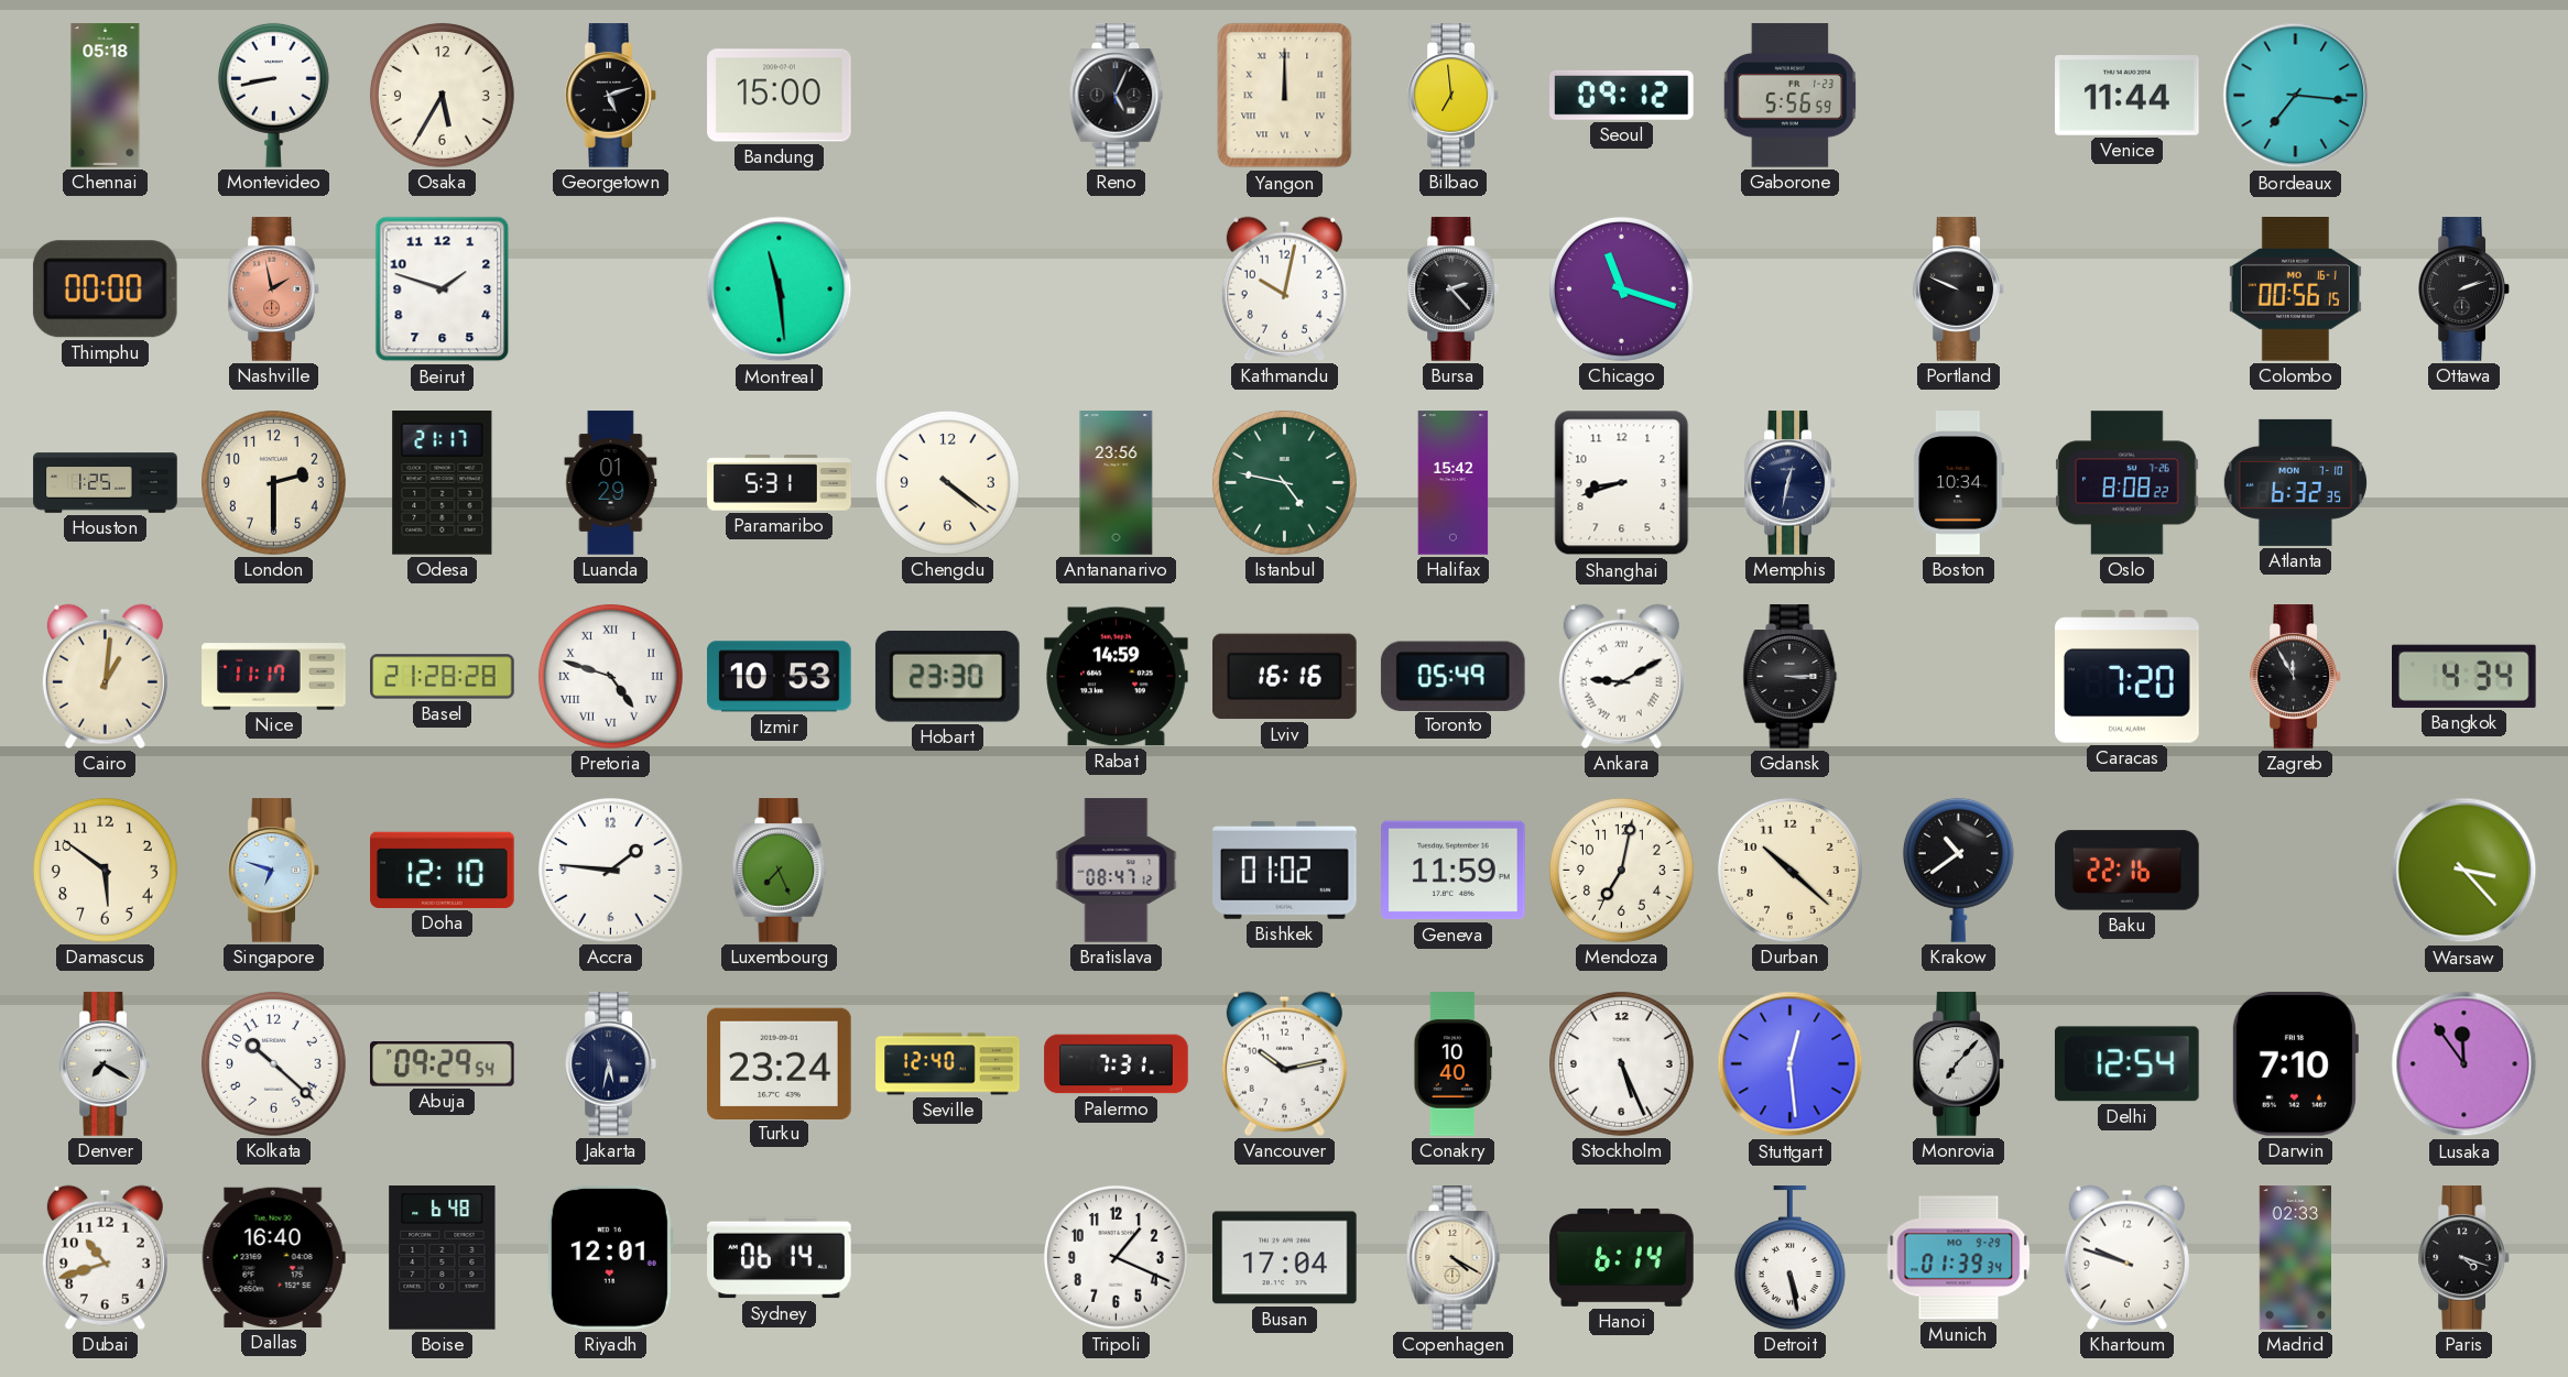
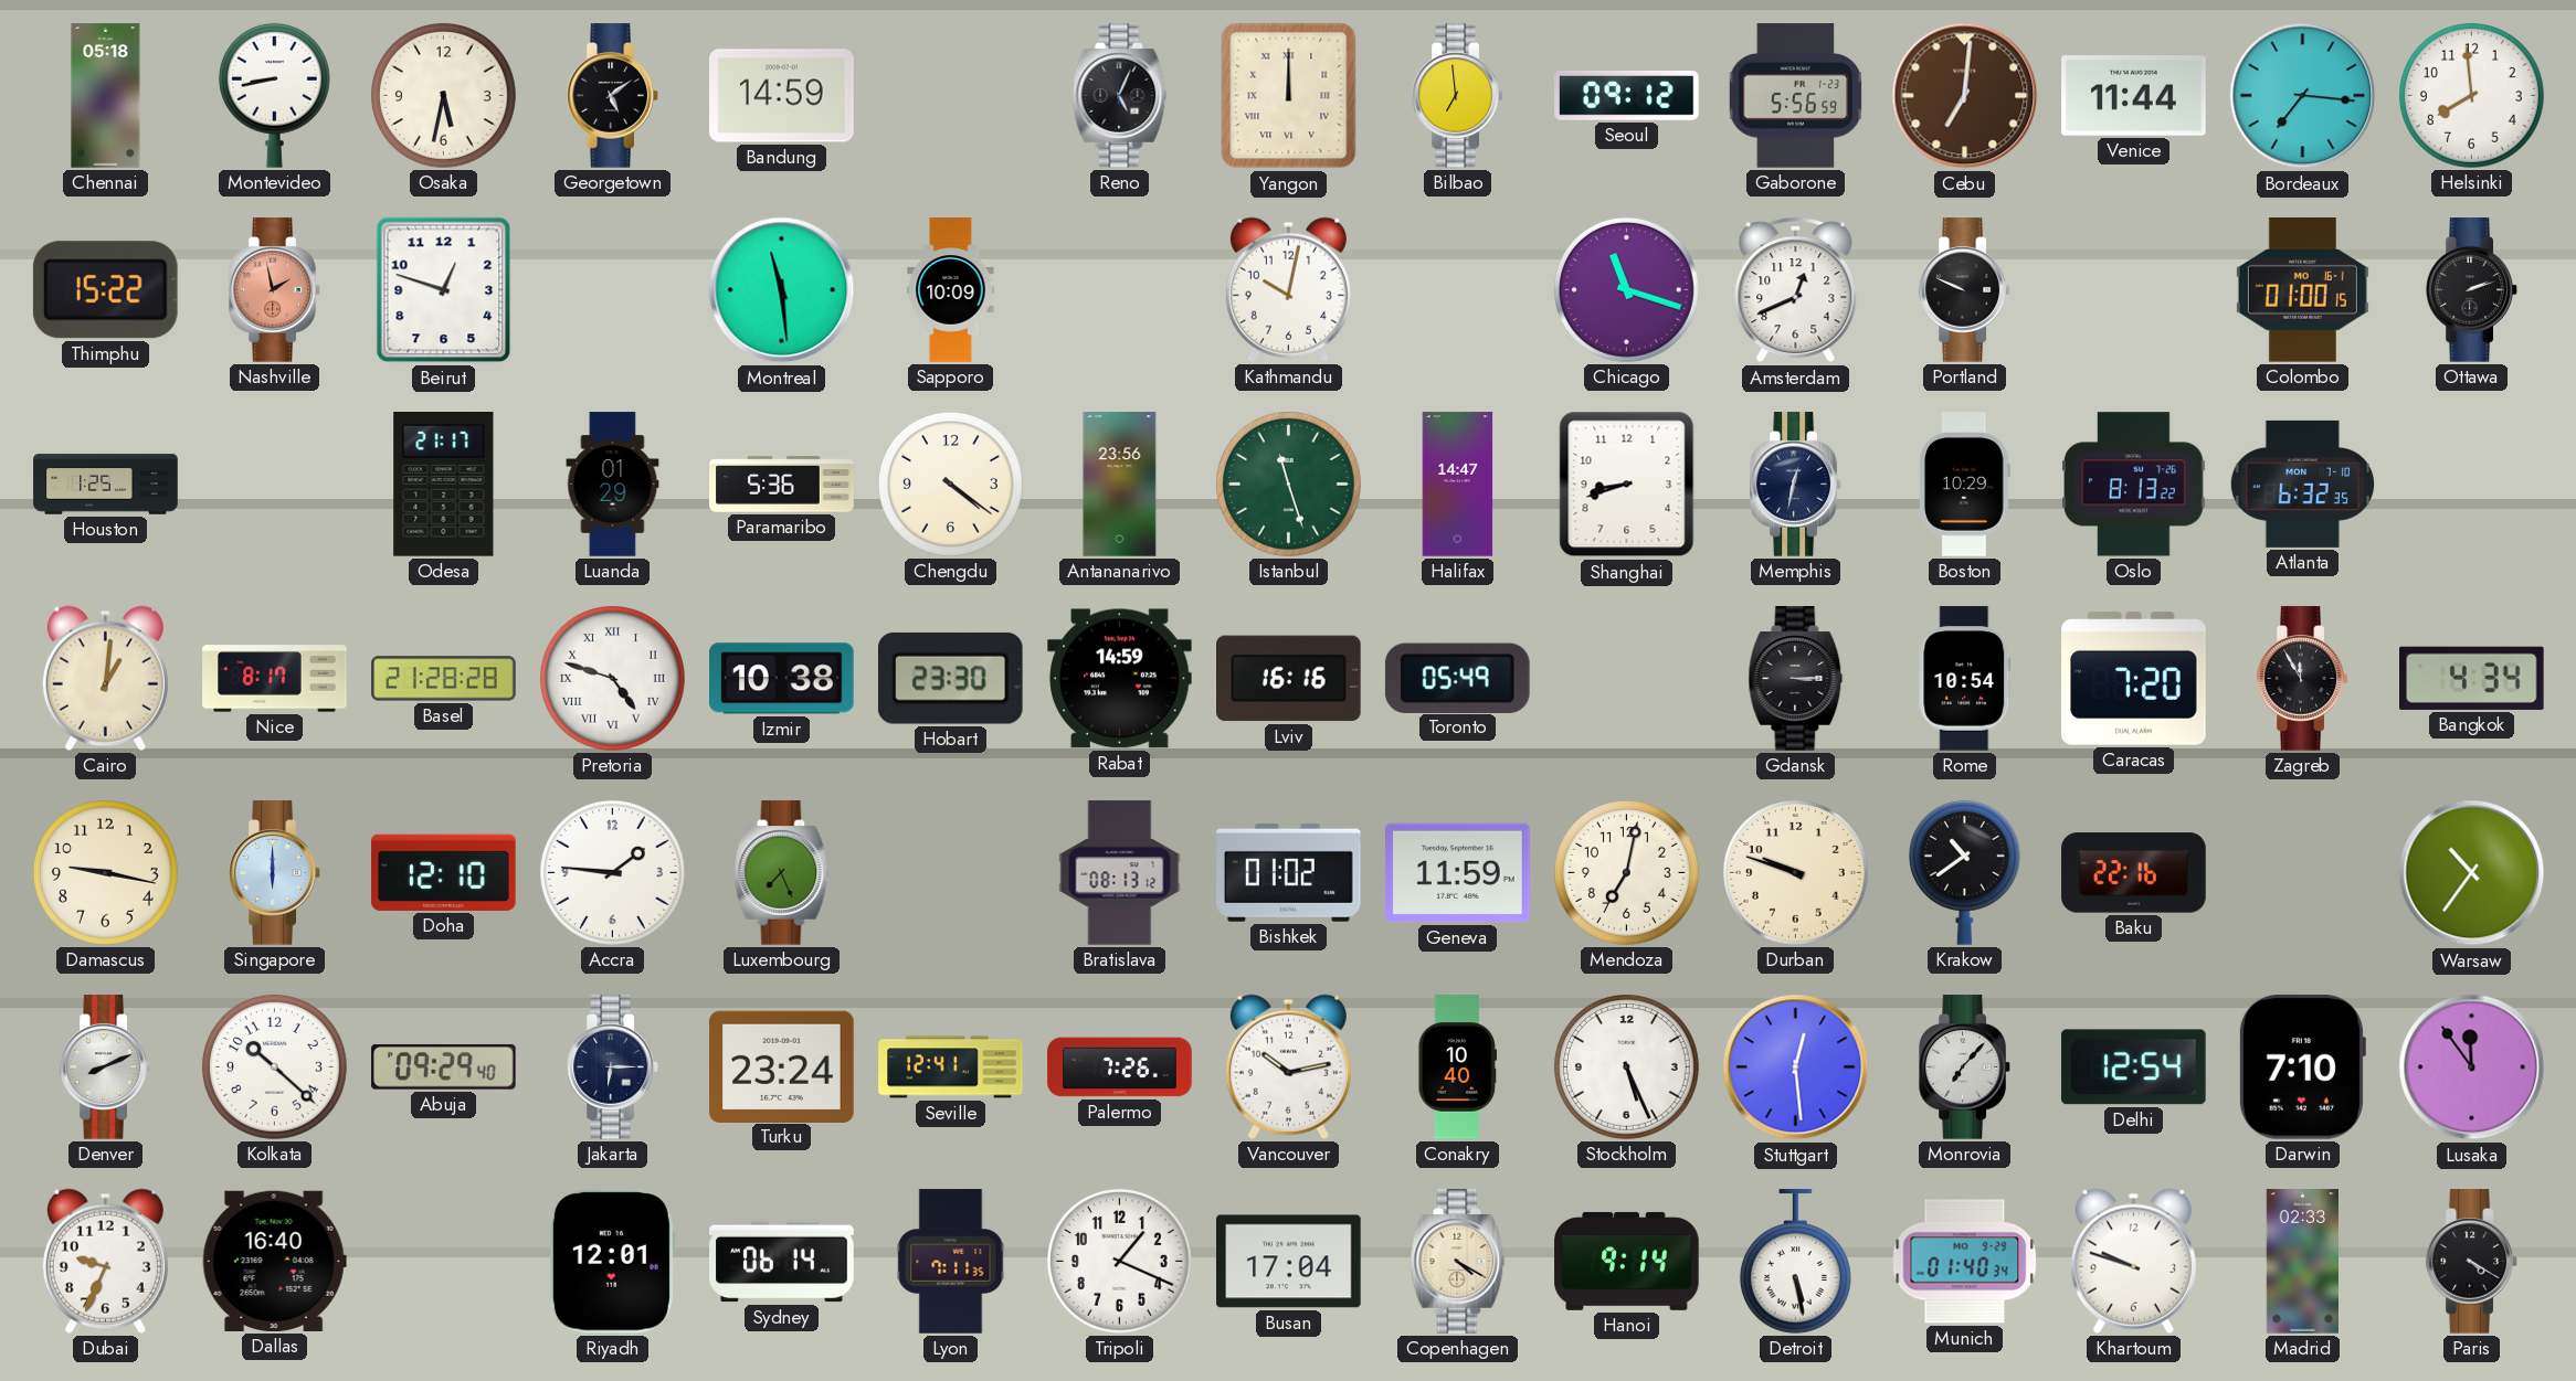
Osaka: 5:35 -> 5:32 (443, 95)
Georgetown: 5:12 -> 5:09 (613, 96)
Bandung: 15:00 -> 14:59 (782, 96)
Cebu: none -> 7:01 (1965, 96)
Helsinki: none -> 7:59 (2471, 95)
Thimphu: 00:00 -> 15:22 (105, 290)
Beirut: 1:48 -> 12:48 (444, 290)
Sapporo: none -> 10:09 (951, 290)
Bursa: 2:23 -> none (1454, 289)
Amsterdam: none -> 12:41 (1796, 290)
Colombo: 00:56 -> 01:00 (2302, 290)
London: 2:30 -> none (273, 482)
Paramaribo: 5:31 -> 5:36 (782, 485)
Istanbul: 4:47 -> 11:27 (1288, 484)
Halifax: 15:42 -> 14:47 (1458, 485)
Boston: 10:34 -> 10:29 (1965, 485)
Oslo: 8:08 -> 8:13 (2134, 485)
Nice: 11:17 -> 8:17 (275, 679)
Izmir: 10:53 -> 10:38 (782, 679)
Ankara: 9:10 -> none (1621, 676)
Rome: none -> 10:54 (1965, 679)
Damascus: 5:51 -> 9:17 (105, 872)
Singapore: 6:48 -> 6:00 (275, 873)
Bratislava: 08:47 -> 08:13 (1120, 873)
Durban: 10:22 -> 9:48 (1795, 872)
Warsaw: 3:23 -> 10:36 (2472, 873)
Denver: 7:20 -> 8:11 (106, 1067)
Abuja: 09:29:54 -> 09:29:40 (444, 1067)
Jakarta: 5:32 -> 6:15 (613, 1067)
Seville: 12:40 -> 12:41 (951, 1067)
Palermo: 7:31 -> 7:26 (1120, 1067)
Dubai: 10:42 -> 9:34 (105, 1261)
Boise: 6:48 -> none (443, 1258)
Lyon: none -> 7:11 (951, 1262)
Hanoi: 6:14 -> 9:14 (1627, 1261)
Munich: 01:39 -> 01:40 (1965, 1262)
Paris: 4:18 -> 4:20 (2472, 1262)
